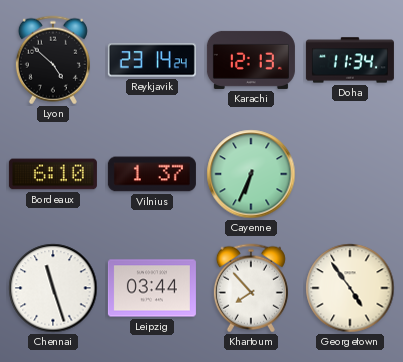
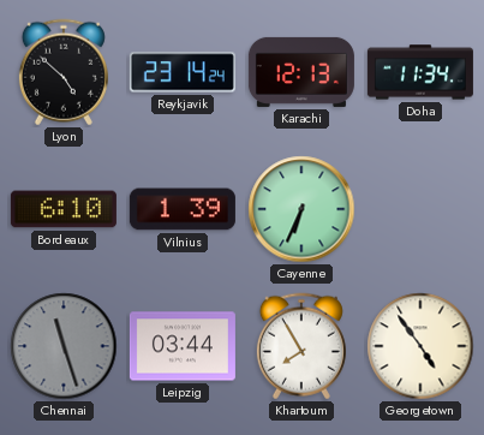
Vilnius: 1:37 -> 1:39 (183, 209)
Chennai dial: white -> grey (64, 346)
Khartoum: 7:53 -> 7:55 (301, 346)
